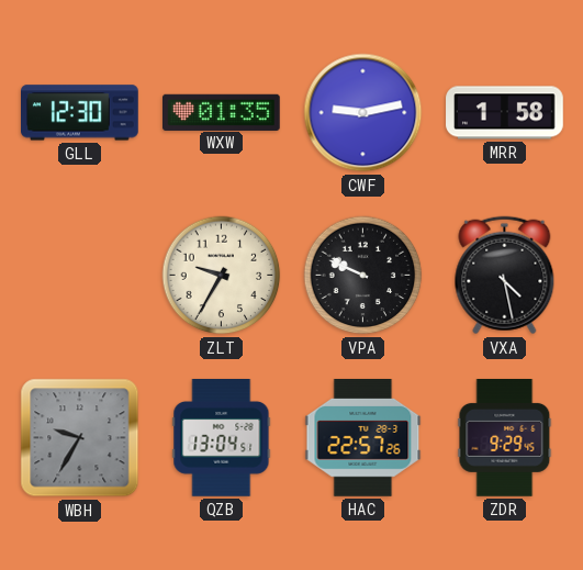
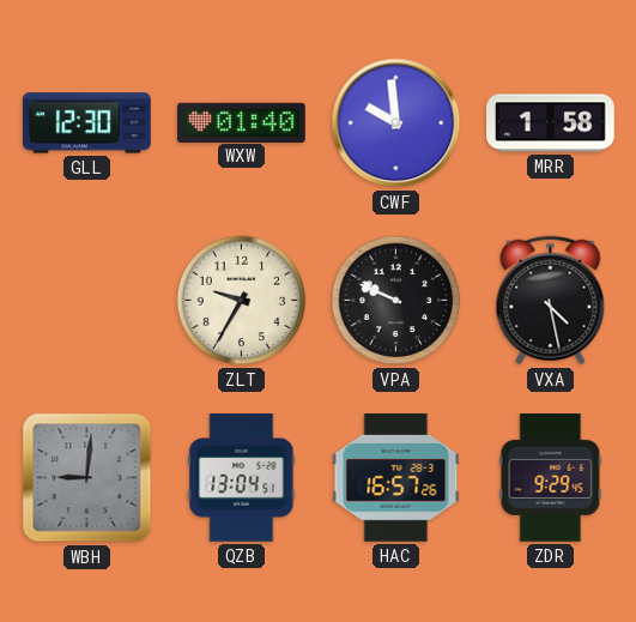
WXW: 01:35 -> 01:40 (242, 122)
CWF: 9:13 -> 9:59 (396, 123)
WBH: 9:35 -> 9:01 (87, 478)
HAC: 22:57 -> 16:57 (396, 478)
